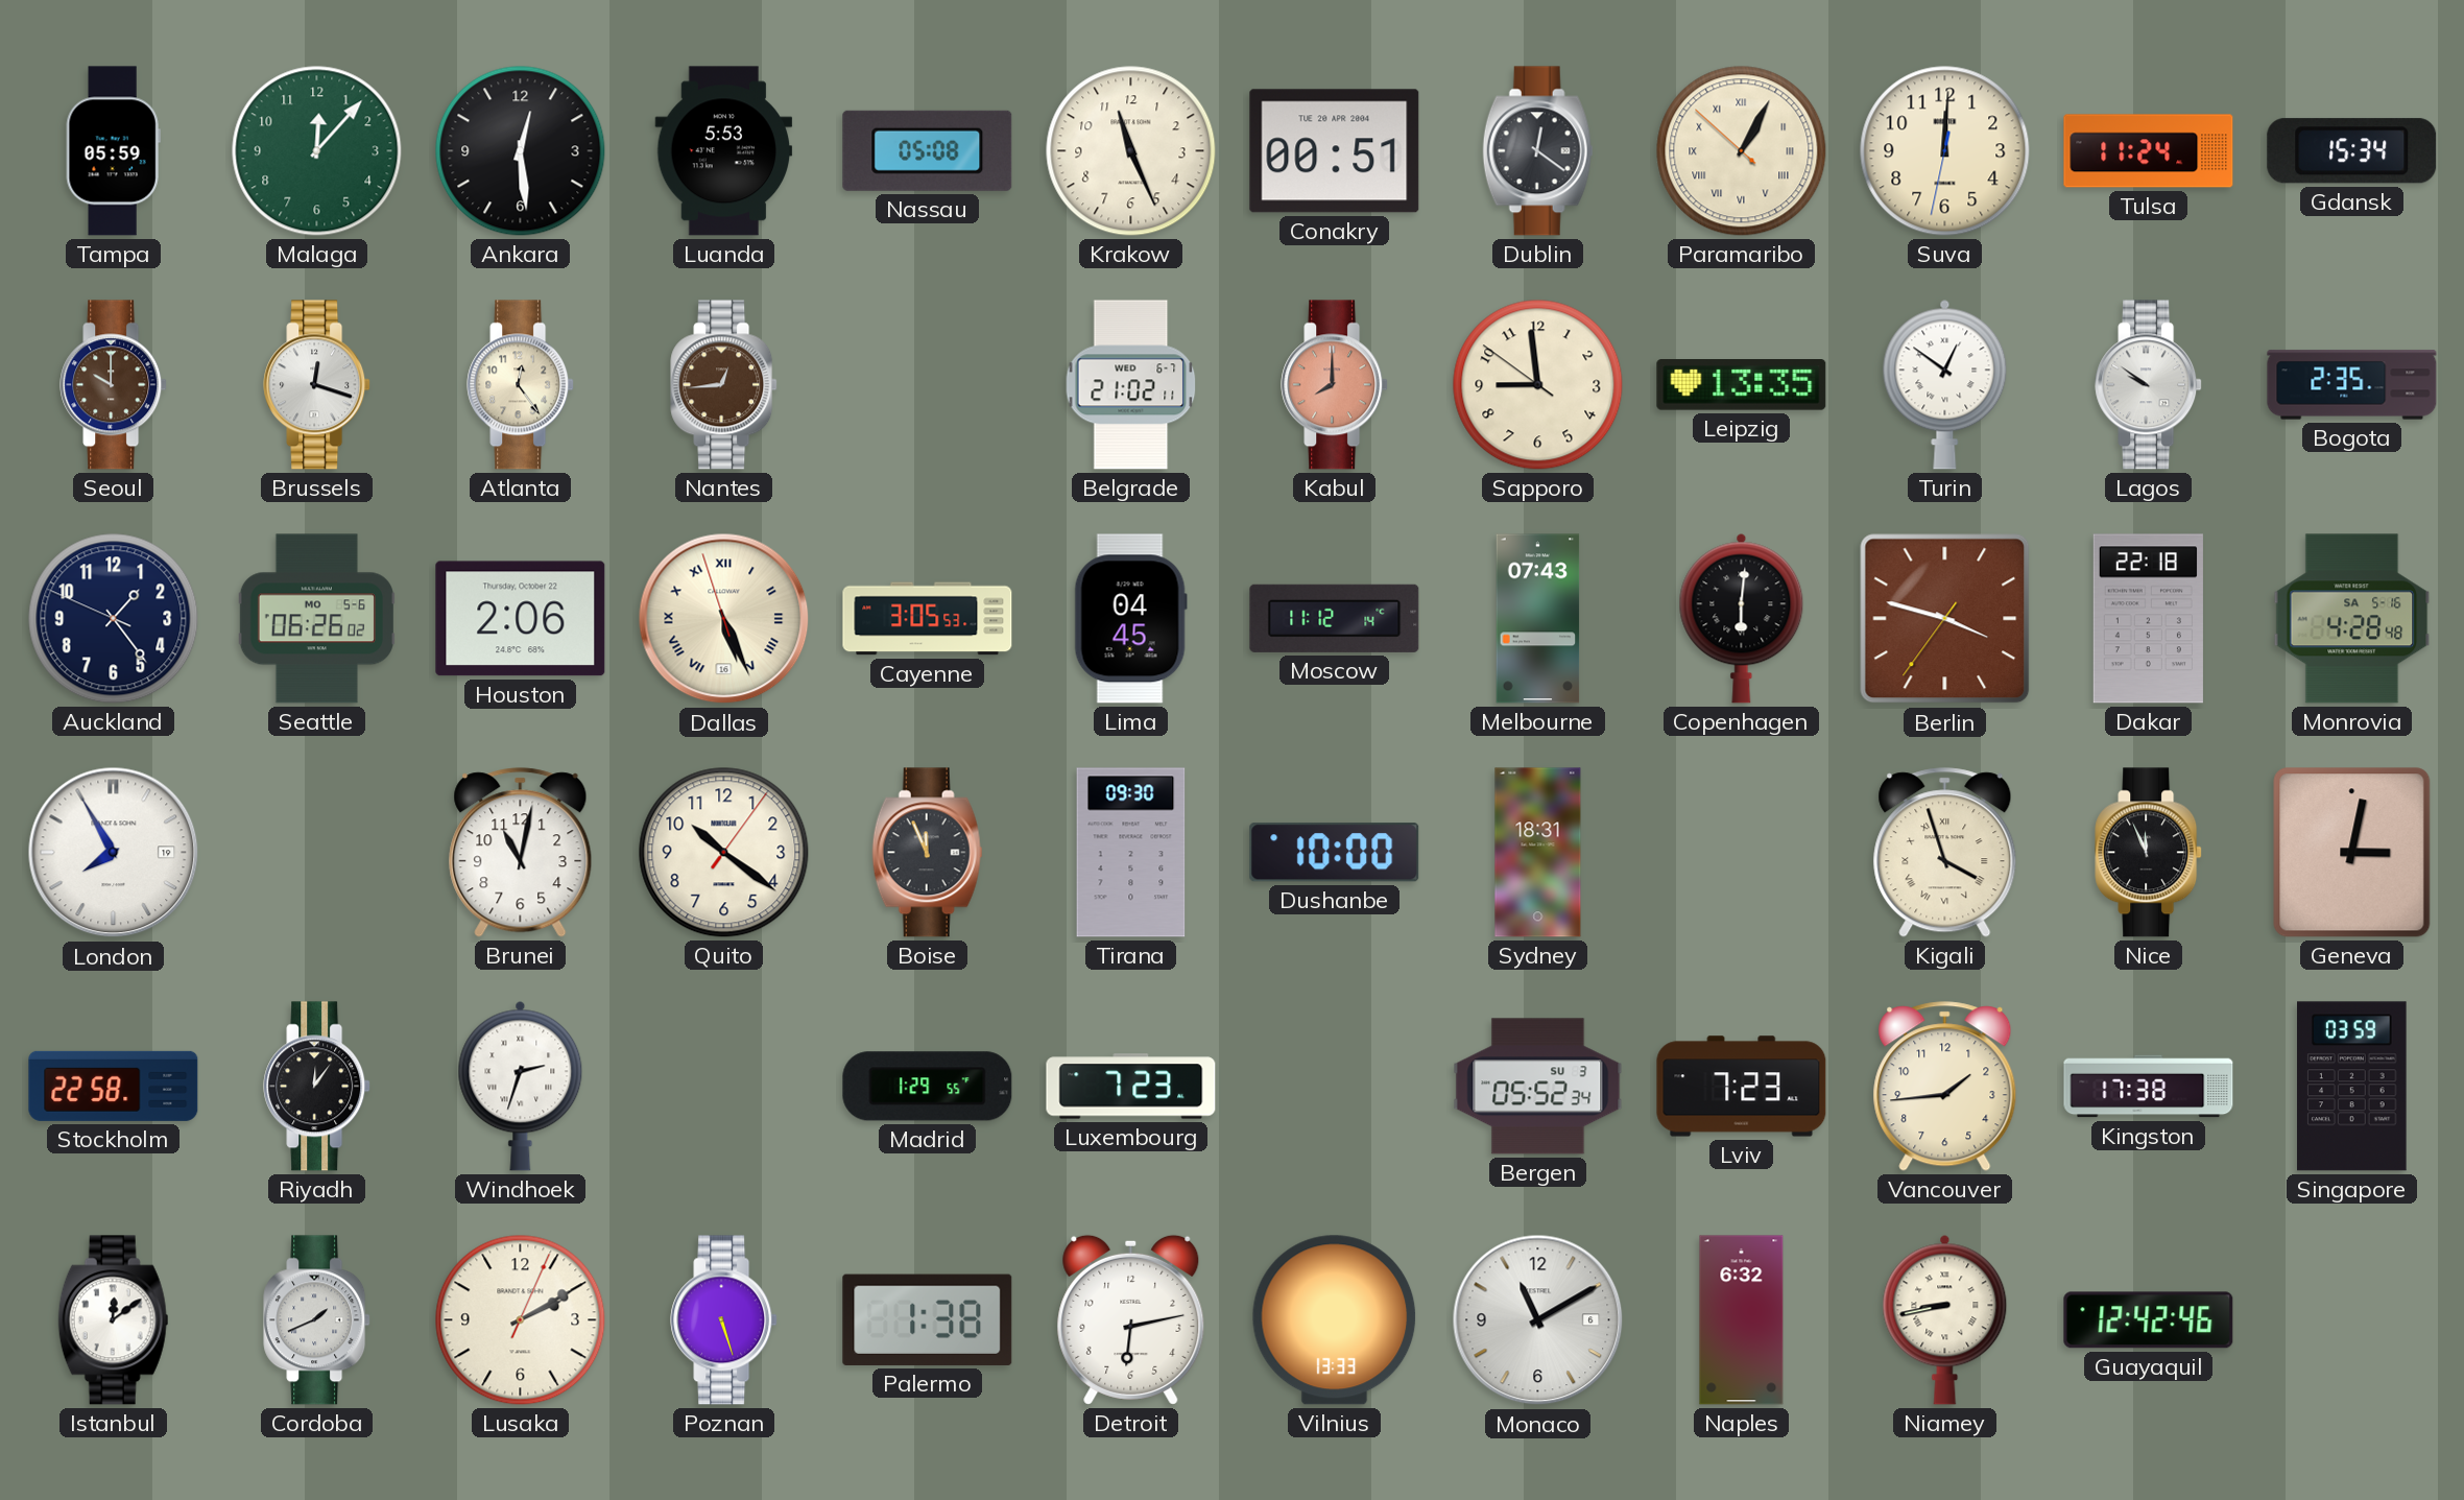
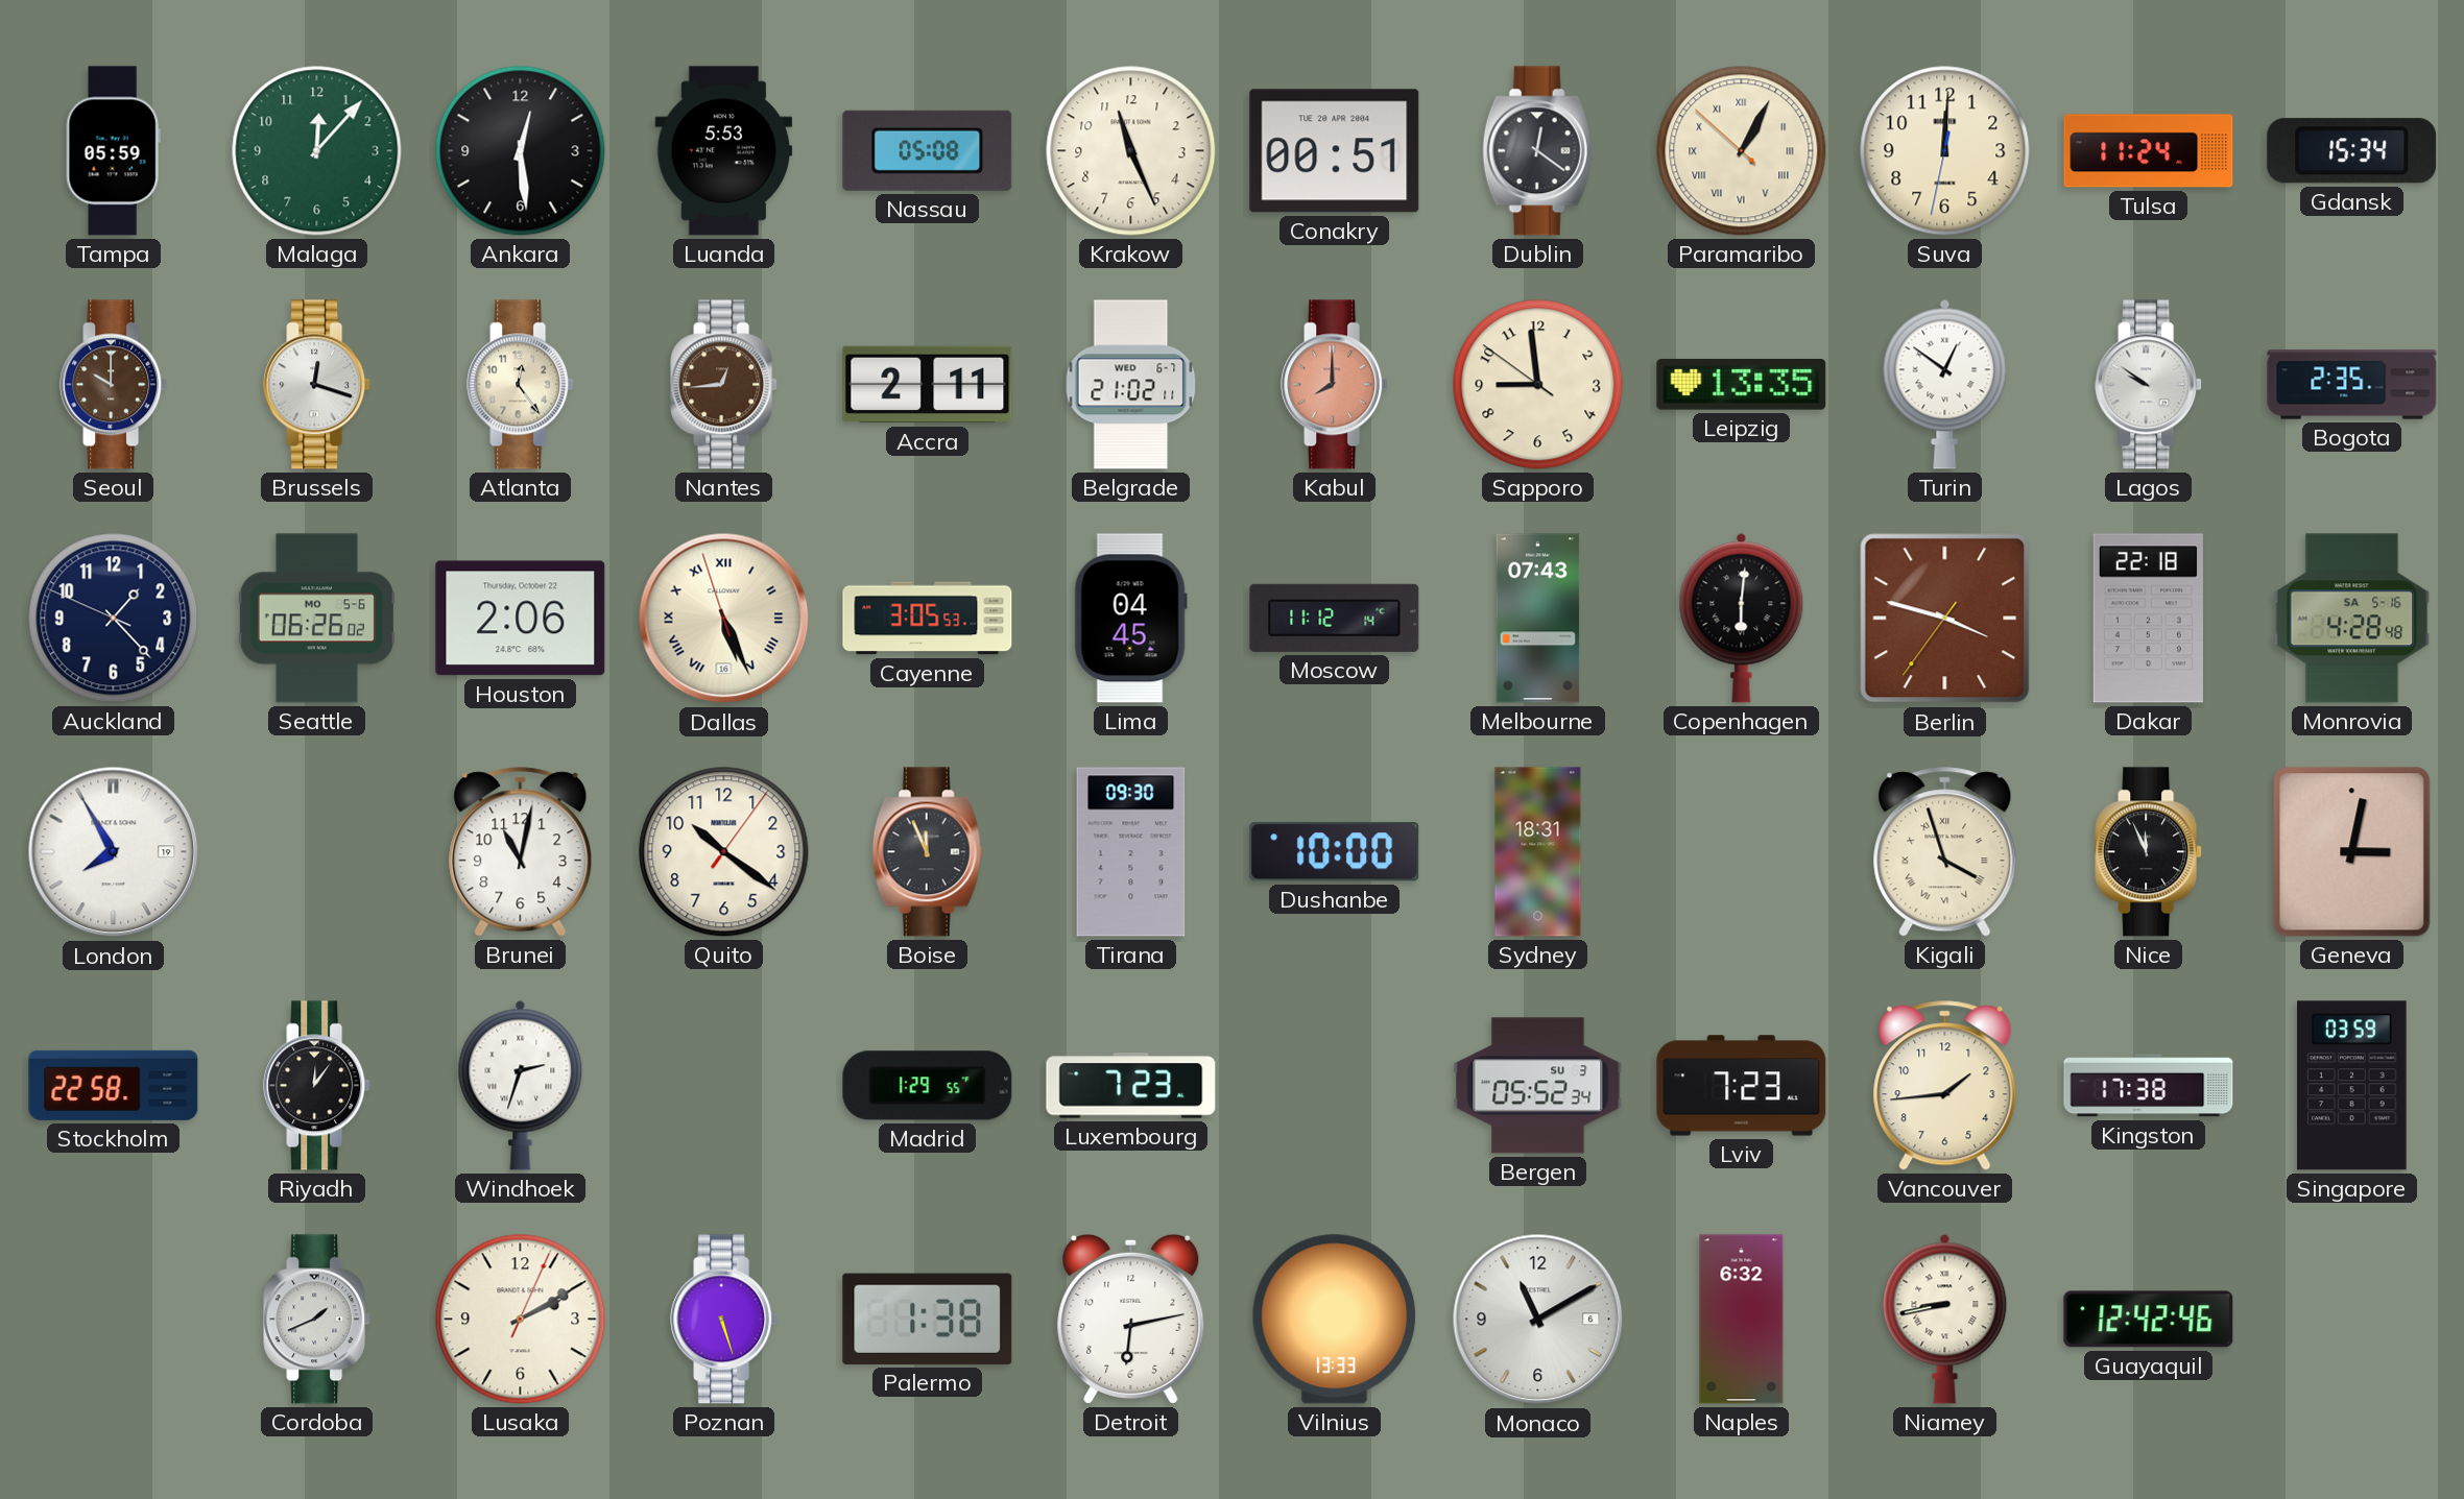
Accra: none -> 2:11 (928, 385)
Auckland: 1:23 -> 1:22 (114, 619)
Istanbul: 12:09 -> none (114, 1320)
